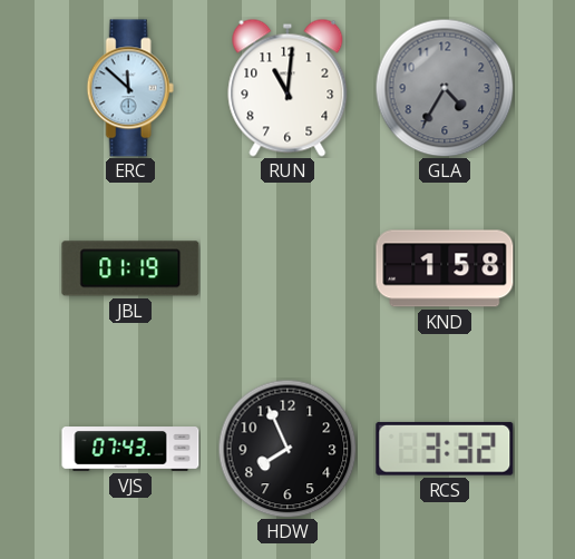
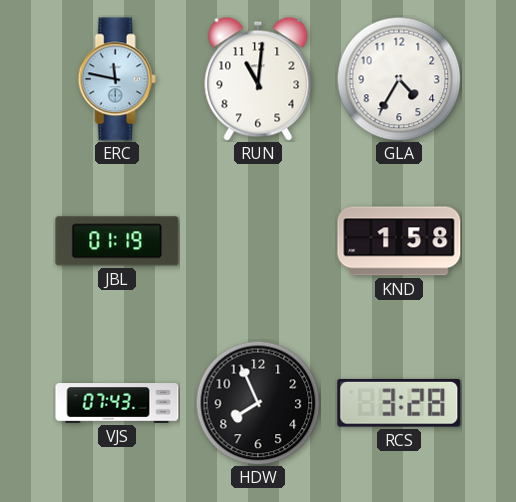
ERC: 11:52 -> 11:47 (117, 79)
GLA dial: grey -> white (399, 79)
RCS: 3:32 -> 3:28 (399, 403)
